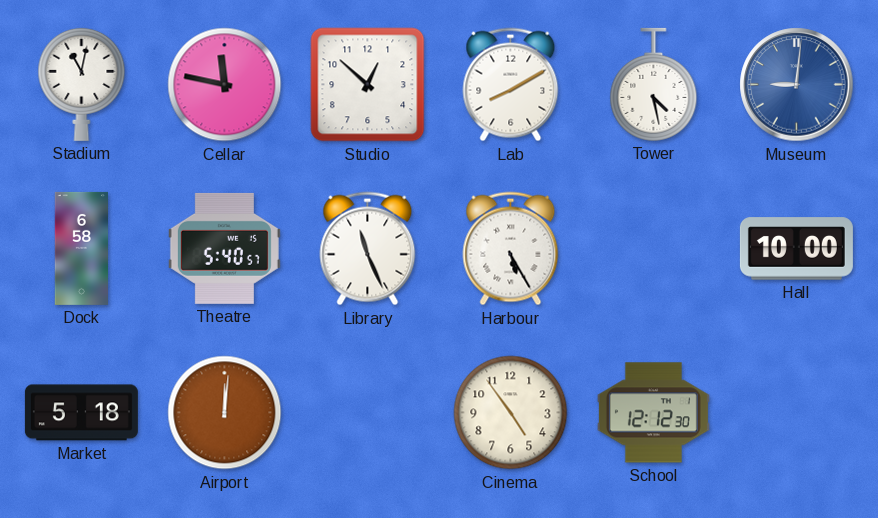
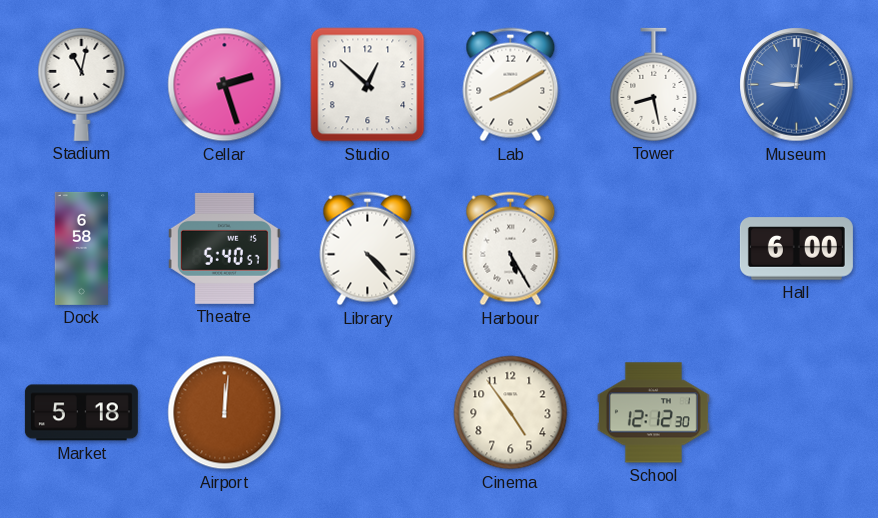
Cellar: 11:47 -> 2:27 (225, 85)
Tower: 4:28 -> 8:28 (654, 84)
Library: 11:26 -> 4:23 (368, 249)
Hall: 10:00 -> 6:00 (796, 249)
